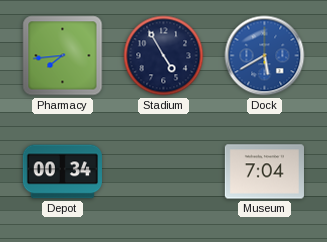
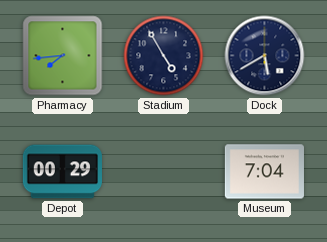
Dock dial: blue -> navy (265, 56)
Depot: 00:34 -> 00:29 (62, 172)
